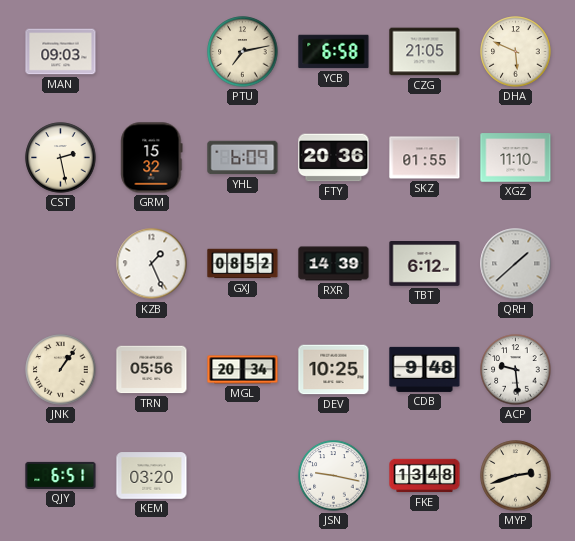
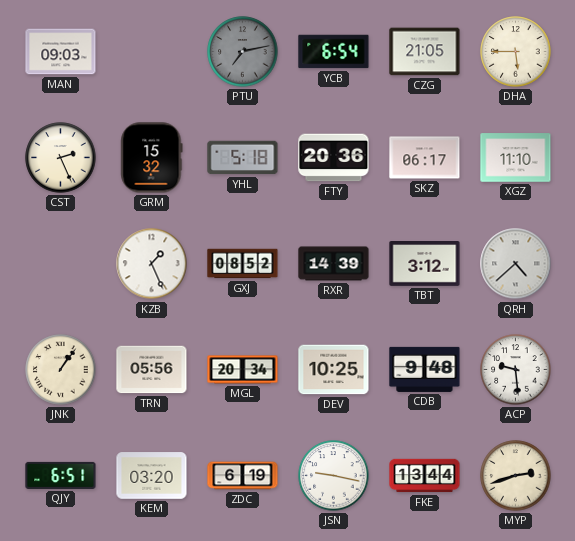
PTU dial: cream -> grey (243, 52)
YCB: 6:58 -> 6:54 (334, 52)
DHA: 5:49 -> 5:45 (516, 52)
CST: 2:28 -> 2:26 (61, 158)
YHL: 6:09 -> 5:18 (243, 158)
SKZ: 01:55 -> 06:17 (425, 158)
TBT: 6:12 -> 3:12 (425, 264)
QRH: 1:38 -> 4:38 (516, 264)
ZDC: none -> 6:19 (243, 476)
FKE: 13:48 -> 13:44 (425, 476)
